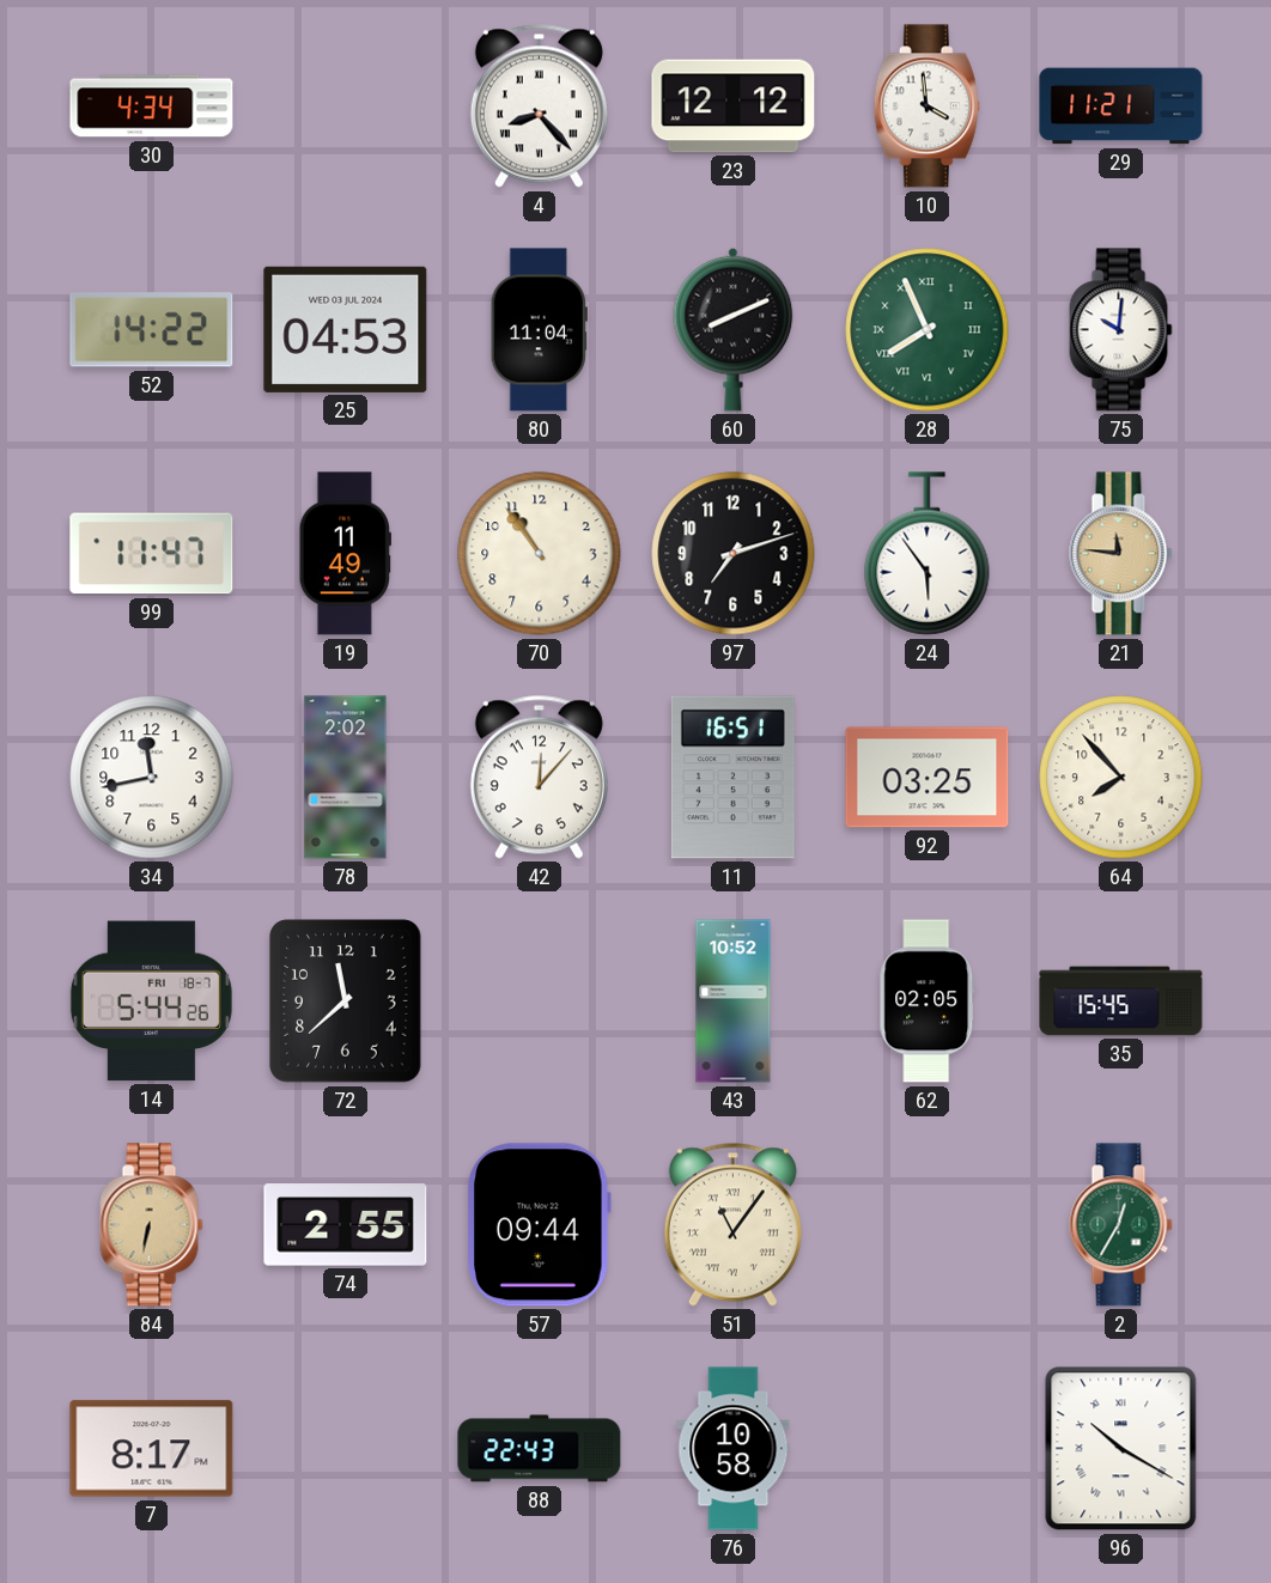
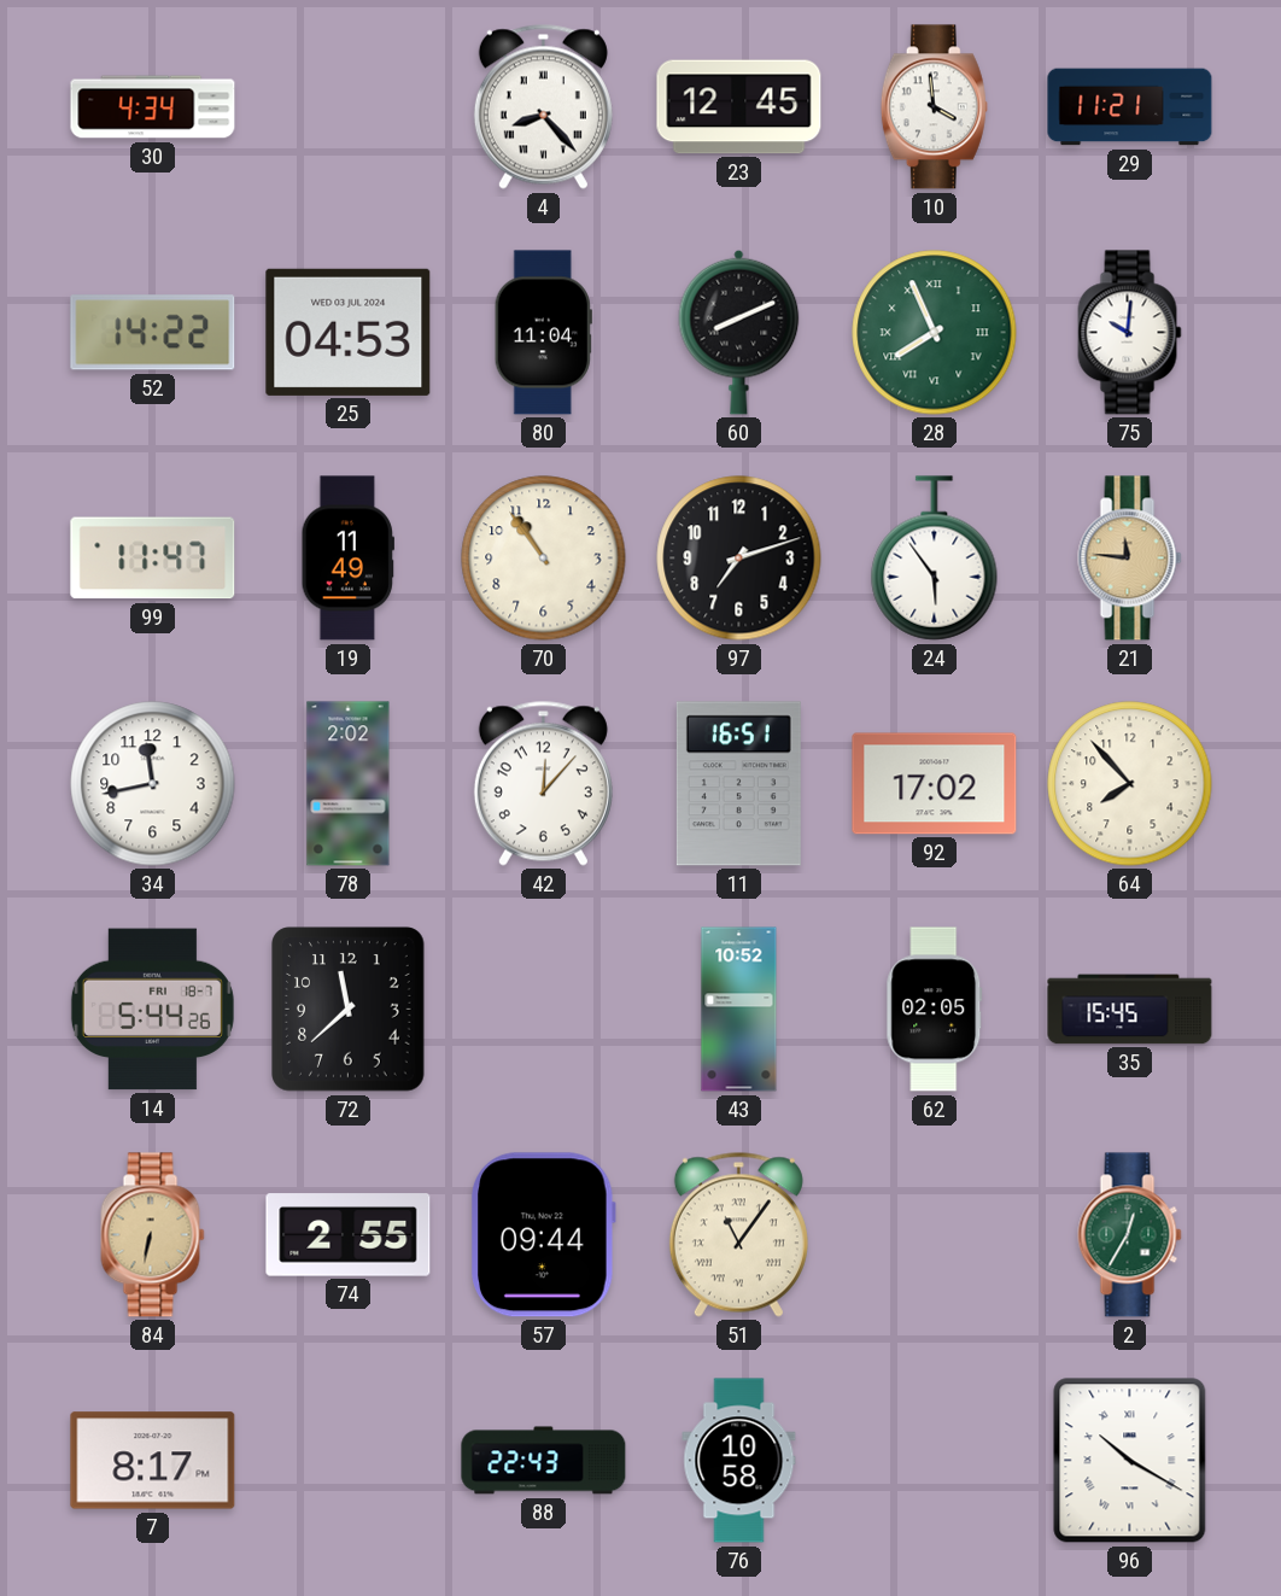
23: 12:12 -> 12:45 (739, 107)
92: 03:25 -> 17:02 (935, 784)
